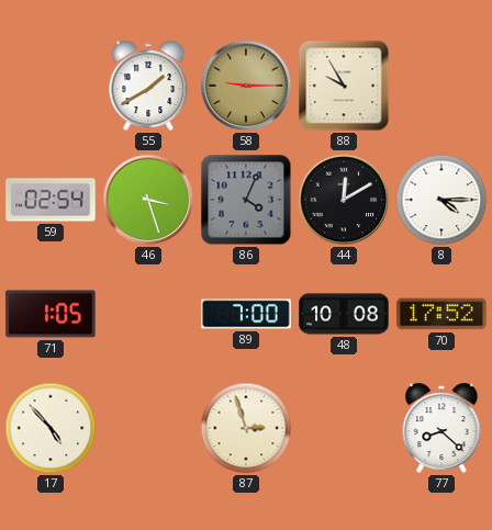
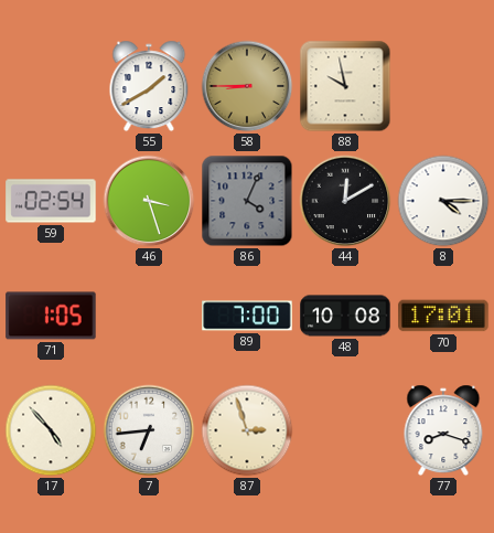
58: 9:15 -> 8:45 (247, 86)
88: 9:55 -> 9:58 (345, 86)
70: 17:52 -> 17:01 (443, 316)
7: none -> 6:44 (149, 430)
77: 8:22 -> 8:18 (443, 430)
